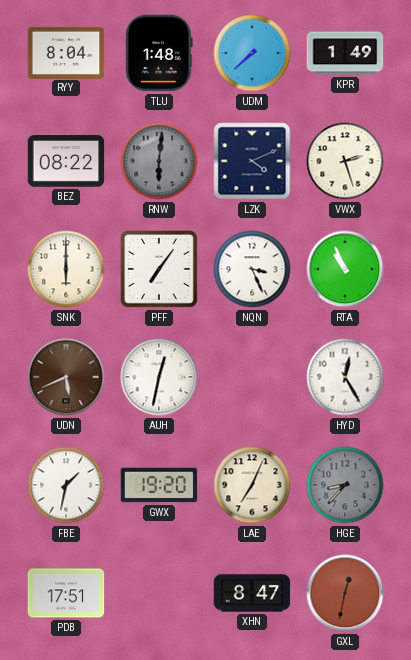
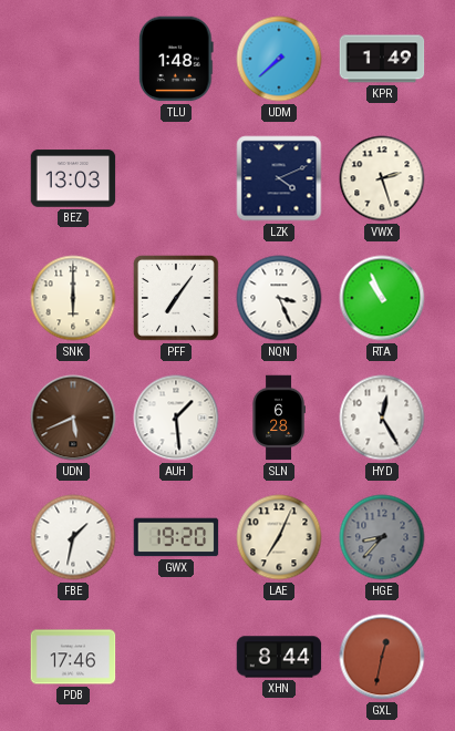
RYY: 8:04 -> none (66, 52)
BEZ: 08:22 -> 13:03 (73, 178)
RNW: 6:01 -> none (159, 161)
AUH: 12:32 -> 1:29 (176, 418)
SLN: none -> 6:28 (279, 418)
PDB: 17:51 -> 17:46 (73, 657)
XHN: 8:47 -> 8:44 (279, 657)
